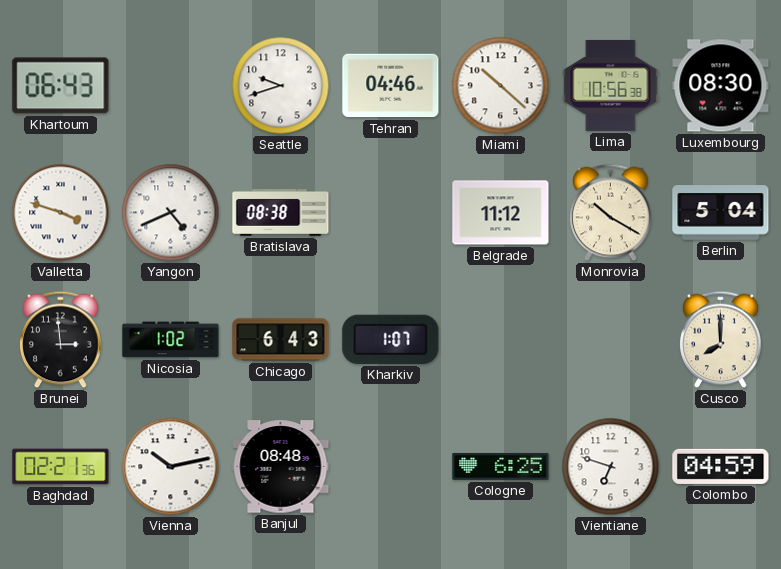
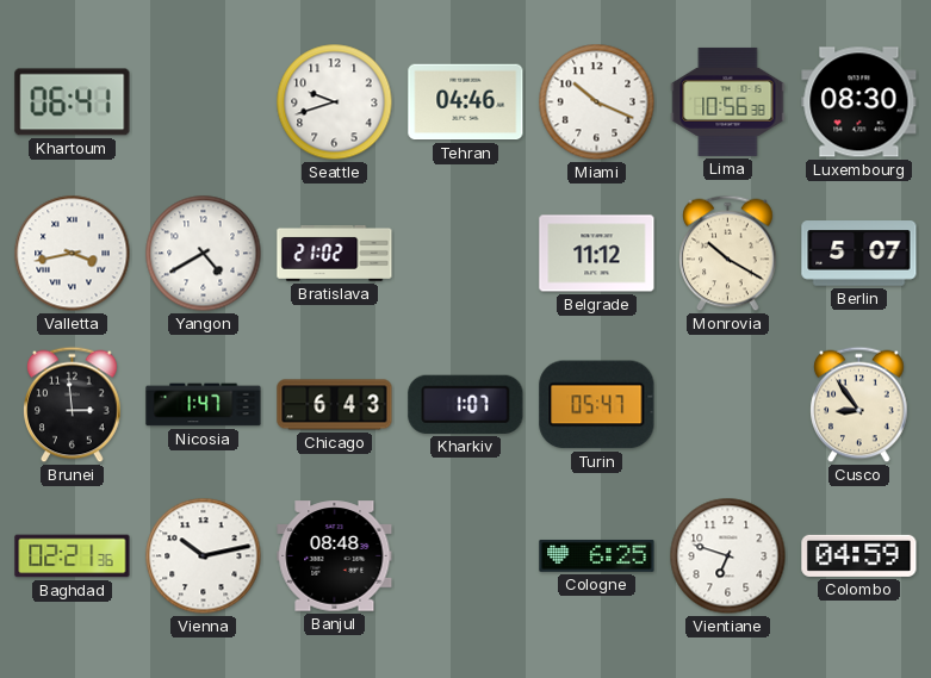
Khartoum: 06:43 -> 06:41 (73, 102)
Miami: 10:22 -> 10:19 (597, 102)
Valletta: 3:48 -> 3:43 (73, 254)
Yangon: 4:41 -> 4:40 (204, 254)
Bratislava: 08:38 -> 21:02 (335, 253)
Berlin: 5:04 -> 5:07 (859, 254)
Nicosia: 1:02 -> 1:47 (204, 405)
Turin: none -> 05:47 (597, 405)
Cusco: 8:00 -> 8:54 (859, 405)
